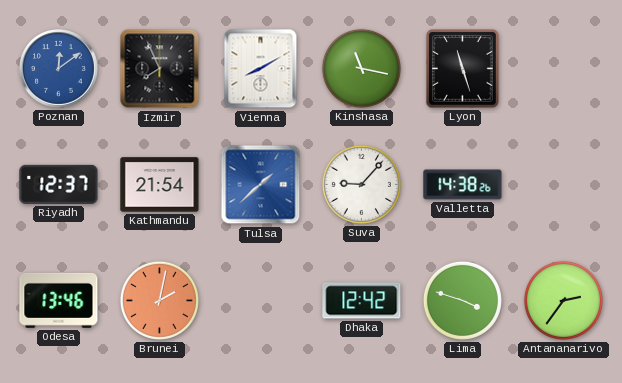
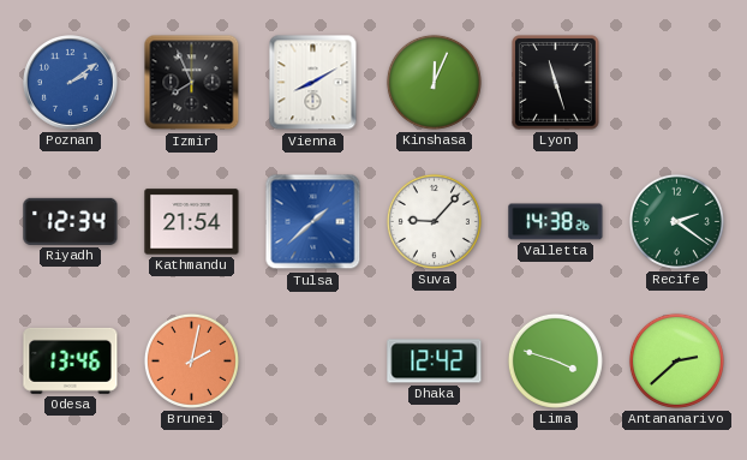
Poznan: 12:09 -> 2:09 (71, 83)
Kinshasa: 11:17 -> 12:04 (434, 82)
Riyadh: 12:37 -> 12:34 (71, 221)
Recife: none -> 2:21 (676, 221)
Antananarivo: 2:36 -> 2:38 (676, 360)
